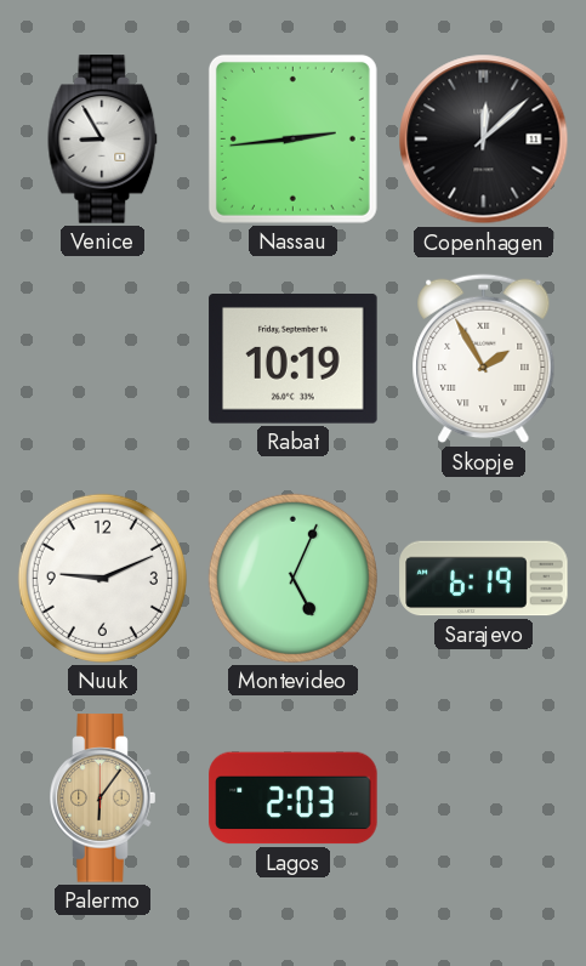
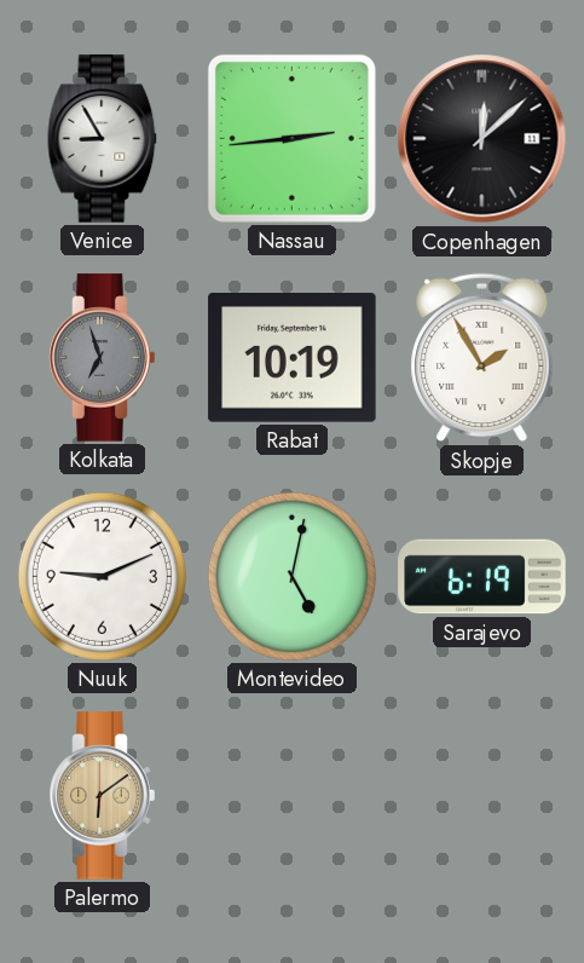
Kolkata: none -> 6:57 (103, 358)
Montevideo: 5:04 -> 5:02 (291, 576)
Palermo: 6:06 -> 6:09 (103, 796)
Lagos: 2:03 -> none (294, 799)
